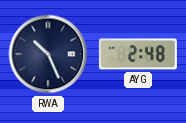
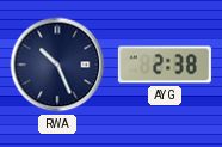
AYG: 2:48 -> 2:38 (165, 65)
